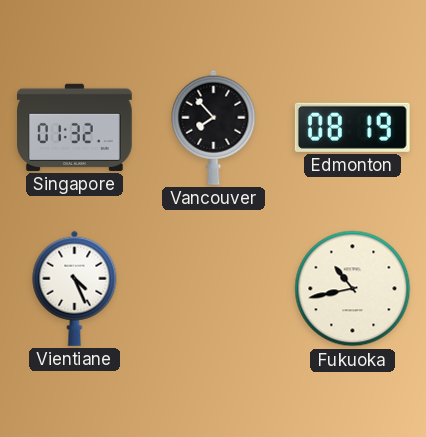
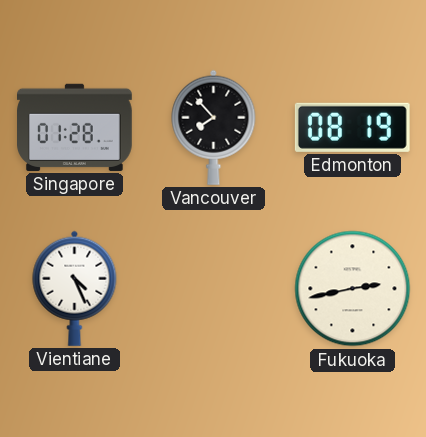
Singapore: 01:32 -> 01:28 (75, 127)
Fukuoka: 10:43 -> 2:43 (353, 289)
